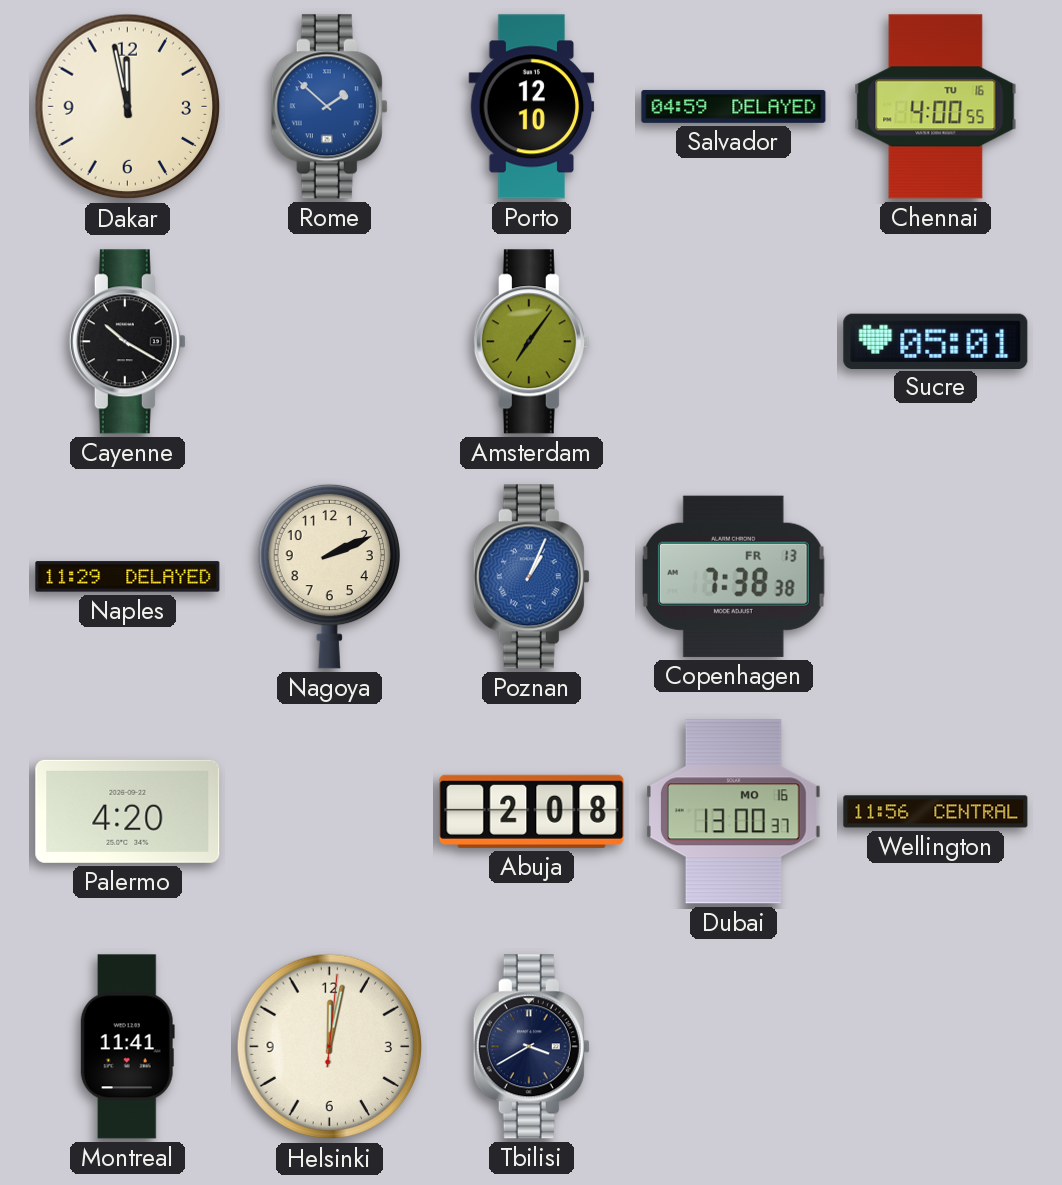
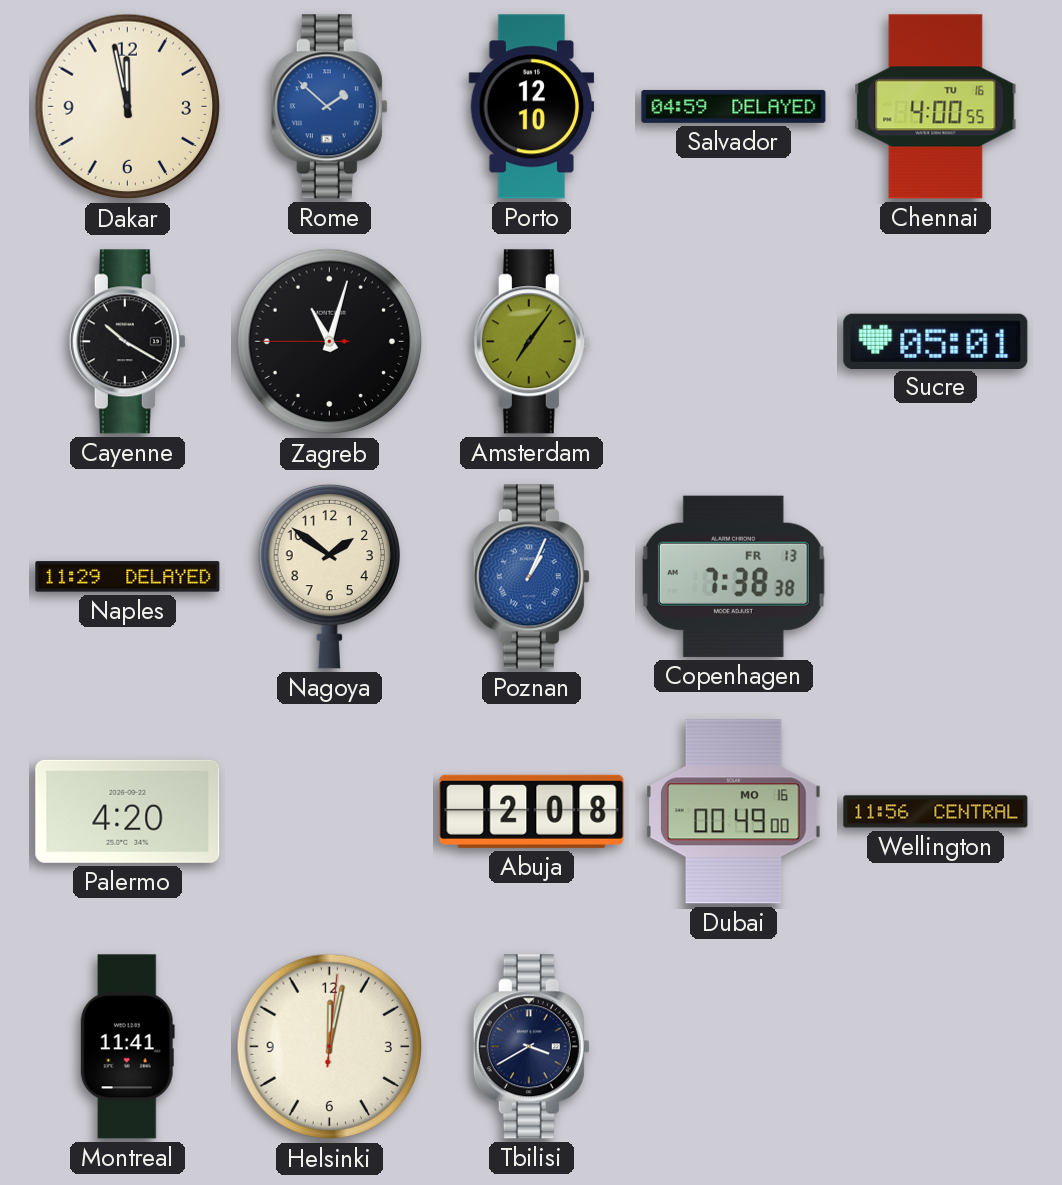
Zagreb: none -> 11:02 (330, 342)
Nagoya: 2:11 -> 1:51 (329, 576)
Dubai: 13:00 -> 00:49 (734, 812)
